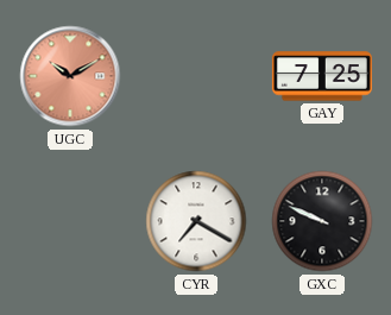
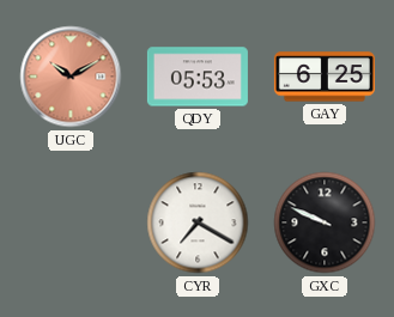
QDY: none -> 05:53 (198, 77)
GAY: 7:25 -> 6:25 (325, 77)
